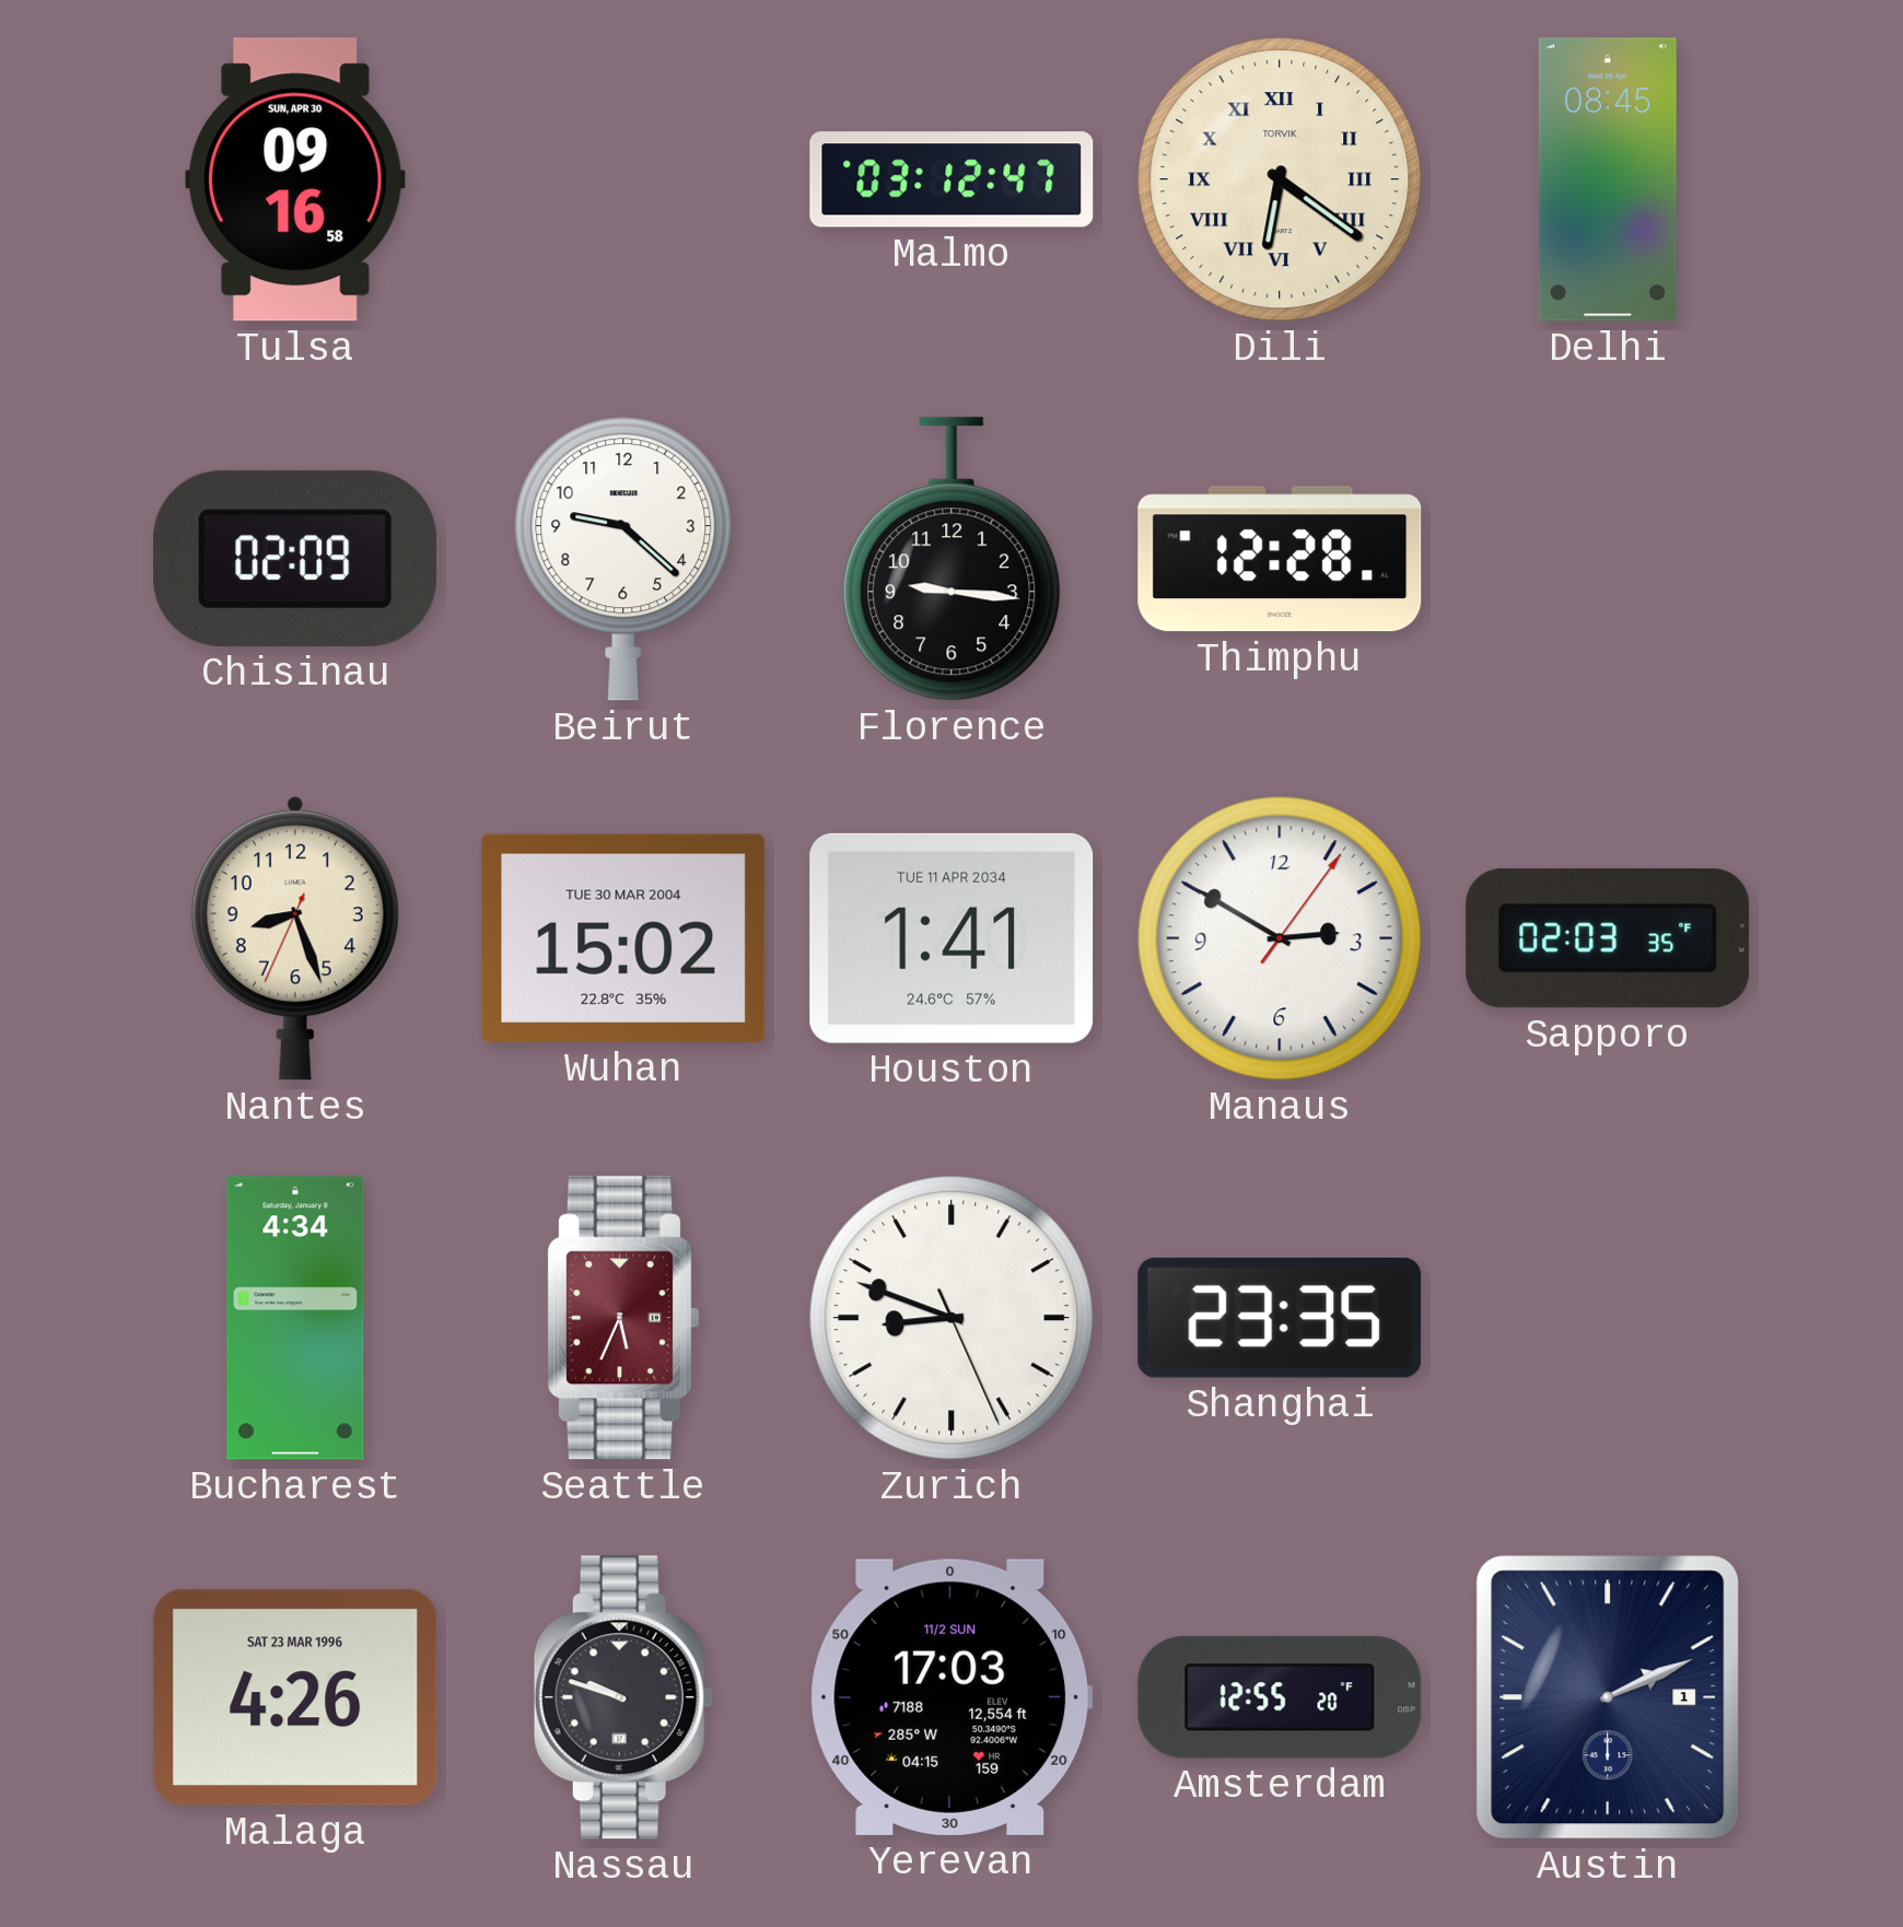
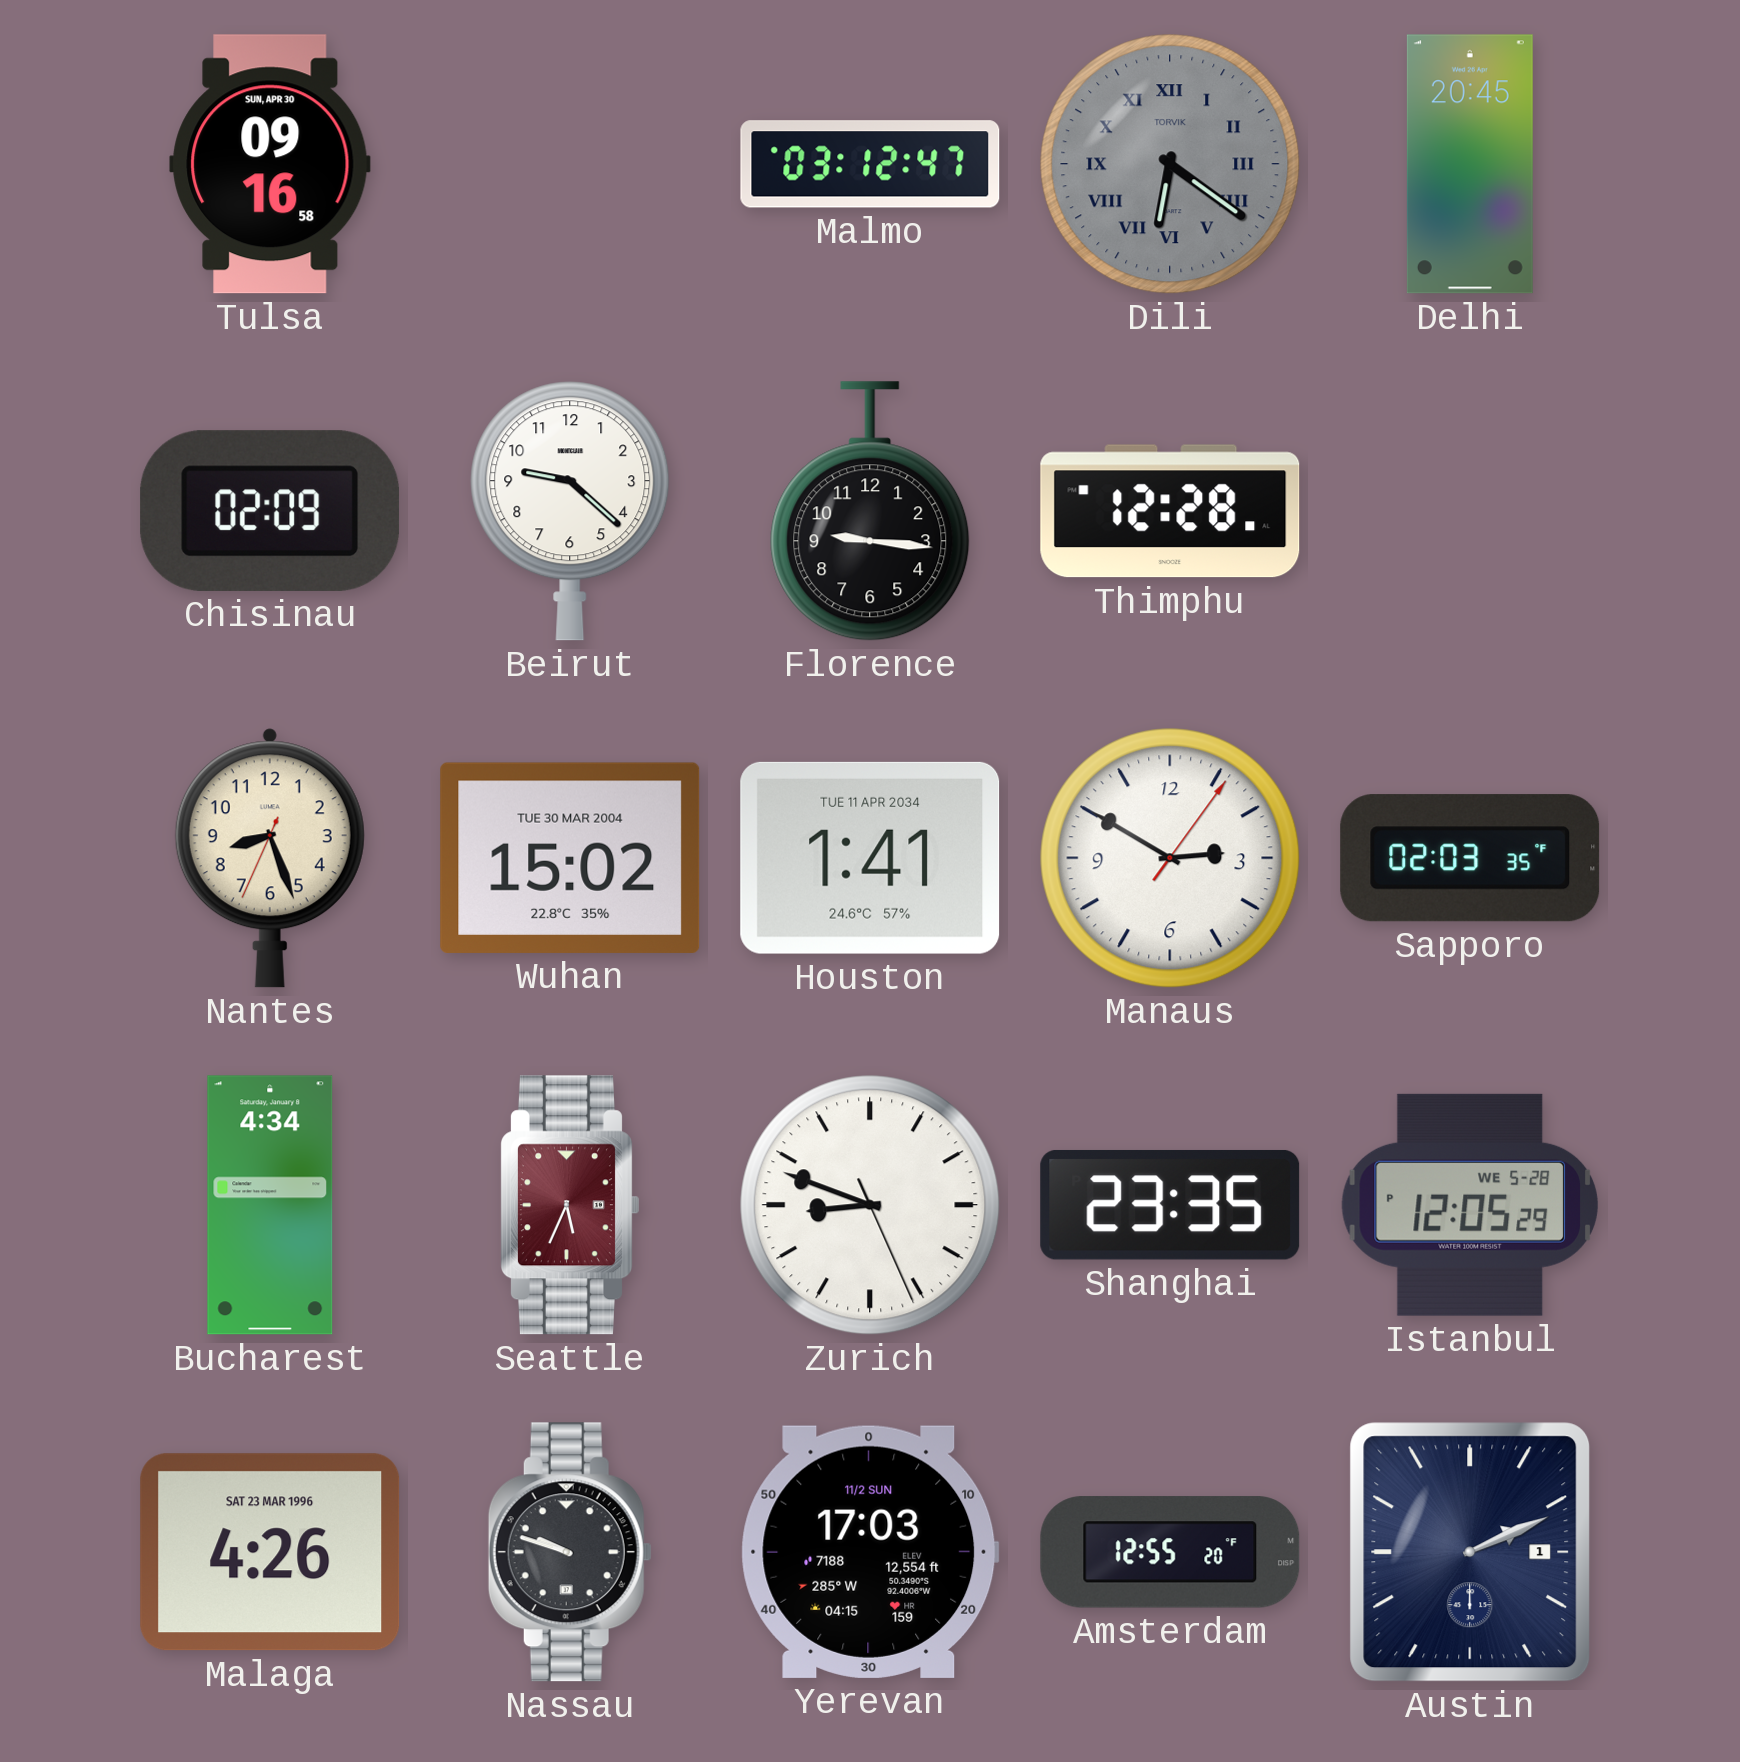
Dili dial: cream -> grey (1170, 164)
Delhi: 08:45 -> 20:45 (1470, 164)
Istanbul: none -> 12:05 (1470, 1205)
